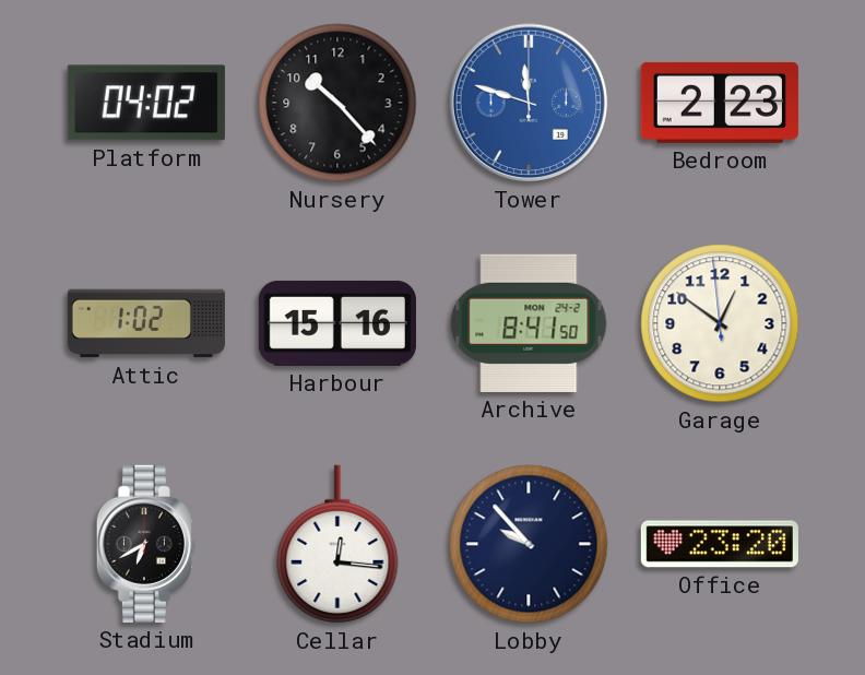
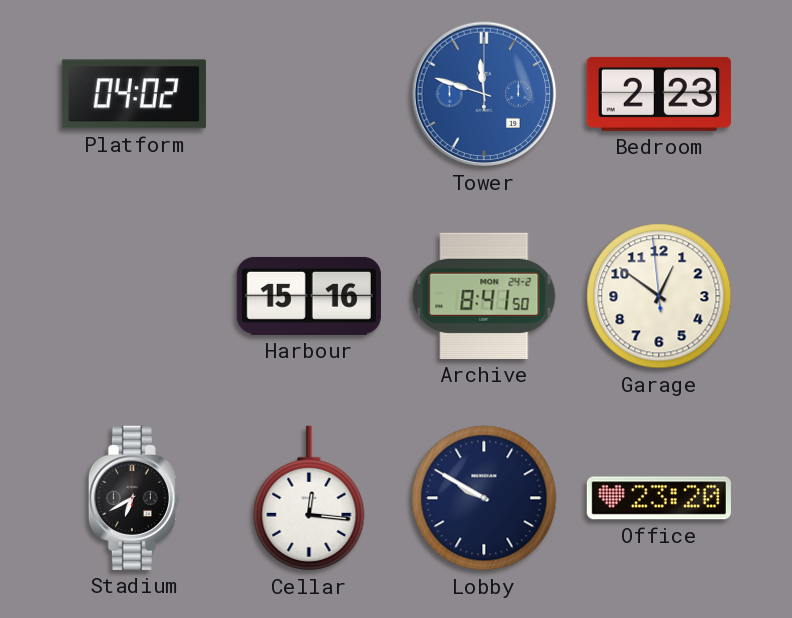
Nursery: 10:23 -> none (337, 103)
Attic: 1:02 -> none (146, 323)
Lobby: 9:53 -> 9:50 (484, 498)
